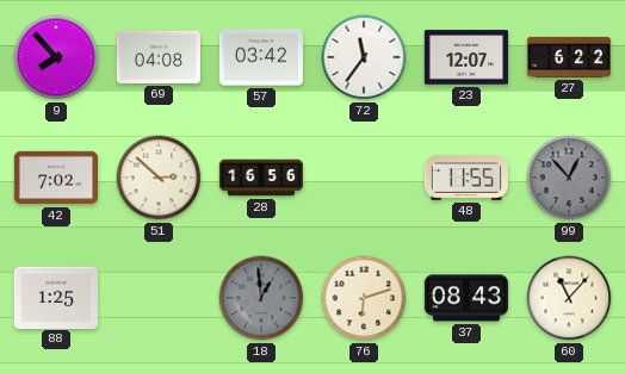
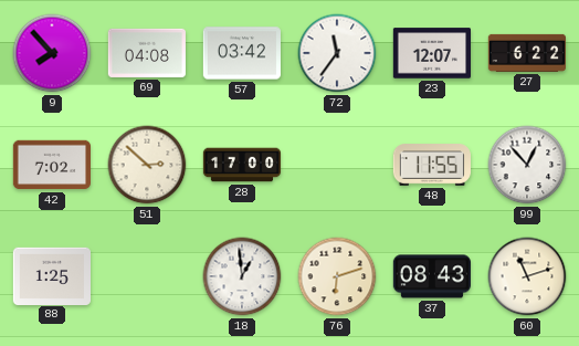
28: 16:56 -> 17:00 (242, 165)
99 dial: grey -> white (527, 165)
18 dial: grey -> white (242, 276)
60: 11:07 -> 11:12 (527, 276)
